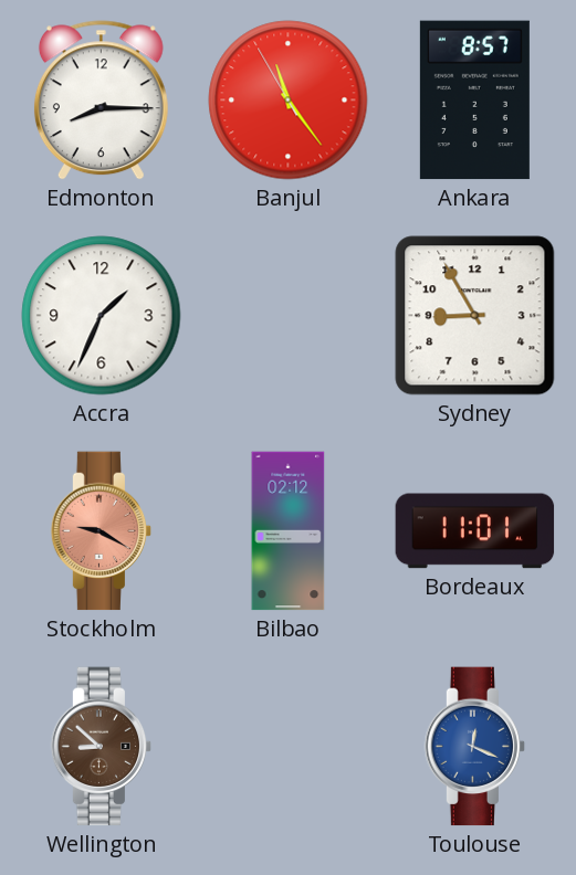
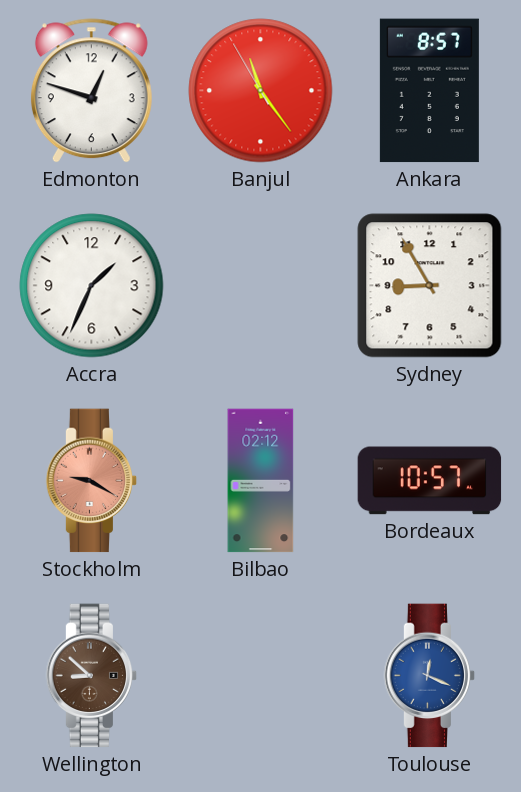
Edmonton: 8:15 -> 12:48 (91, 91)
Bordeaux: 11:01 -> 10:57 (430, 481)
